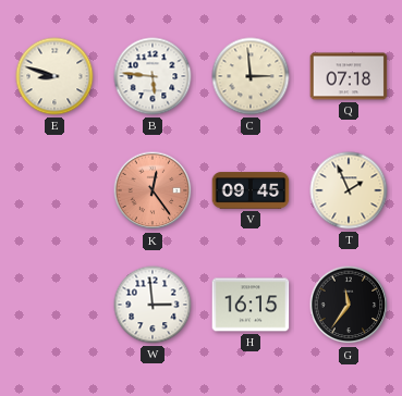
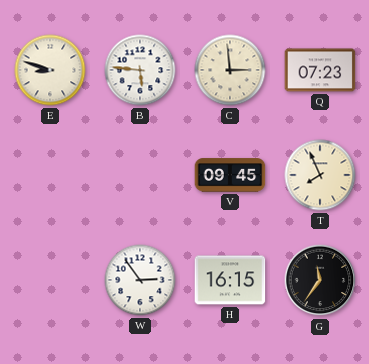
Q: 07:18 -> 07:23 (320, 70)
K: 12:24 -> none (153, 190)
T: 1:56 -> 7:56 (320, 175)
W: 2:59 -> 2:54 (140, 280)
